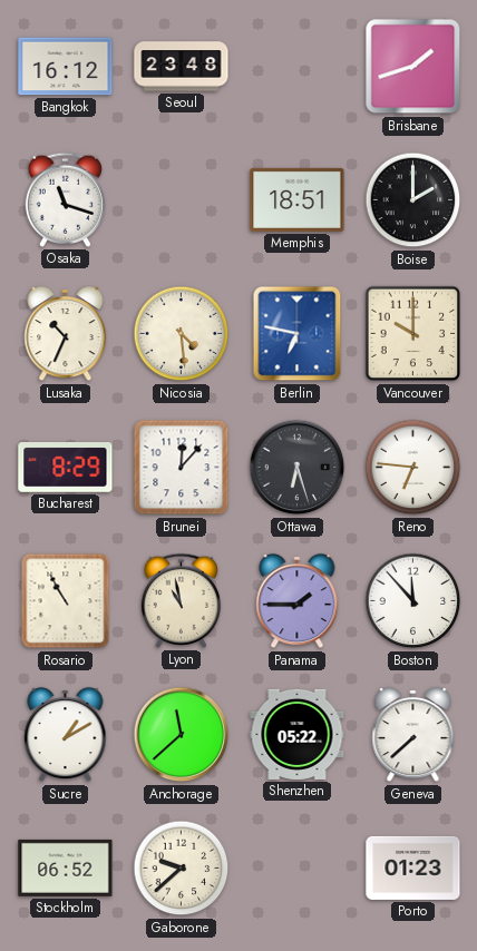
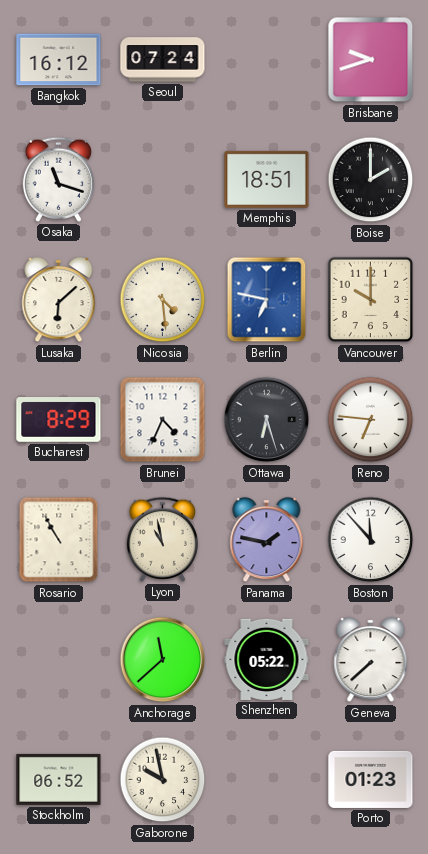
Seoul: 23:48 -> 07:24 (163, 60)
Brisbane: 1:42 -> 9:42 (371, 60)
Lusaka: 10:34 -> 6:08 (59, 300)
Brunei: 12:07 -> 4:34 (163, 420)
Panama: 1:45 -> 1:47 (267, 540)
Sucre: 1:10 -> none (66, 735)
Gaborone: 9:38 -> 9:58 (163, 780)
